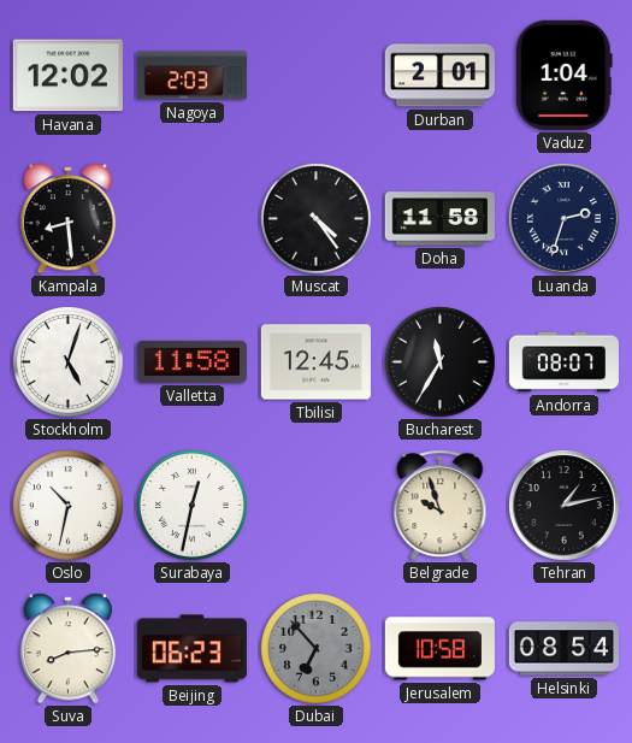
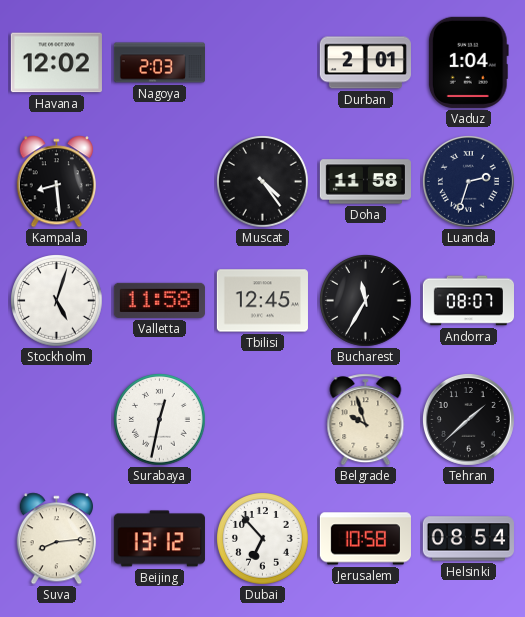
Oslo: 10:32 -> none (69, 506)
Tehran: 1:13 -> 1:38 (468, 419)
Beijing: 06:23 -> 13:12 (159, 539)
Dubai dial: grey -> white (263, 539)
